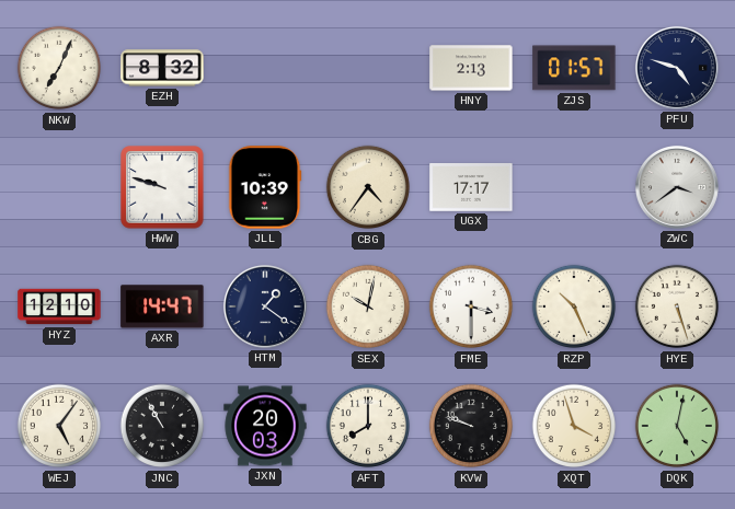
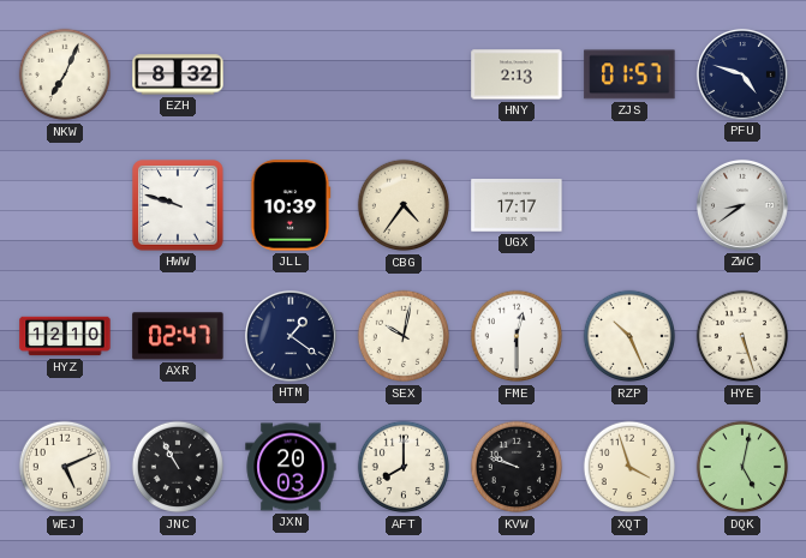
ZWC: 3:39 -> 8:39 (742, 205)
AXR: 14:47 -> 02:47 (178, 336)
FME: 3:30 -> 12:30 (517, 336)
WEJ: 5:06 -> 5:11 (65, 467)
